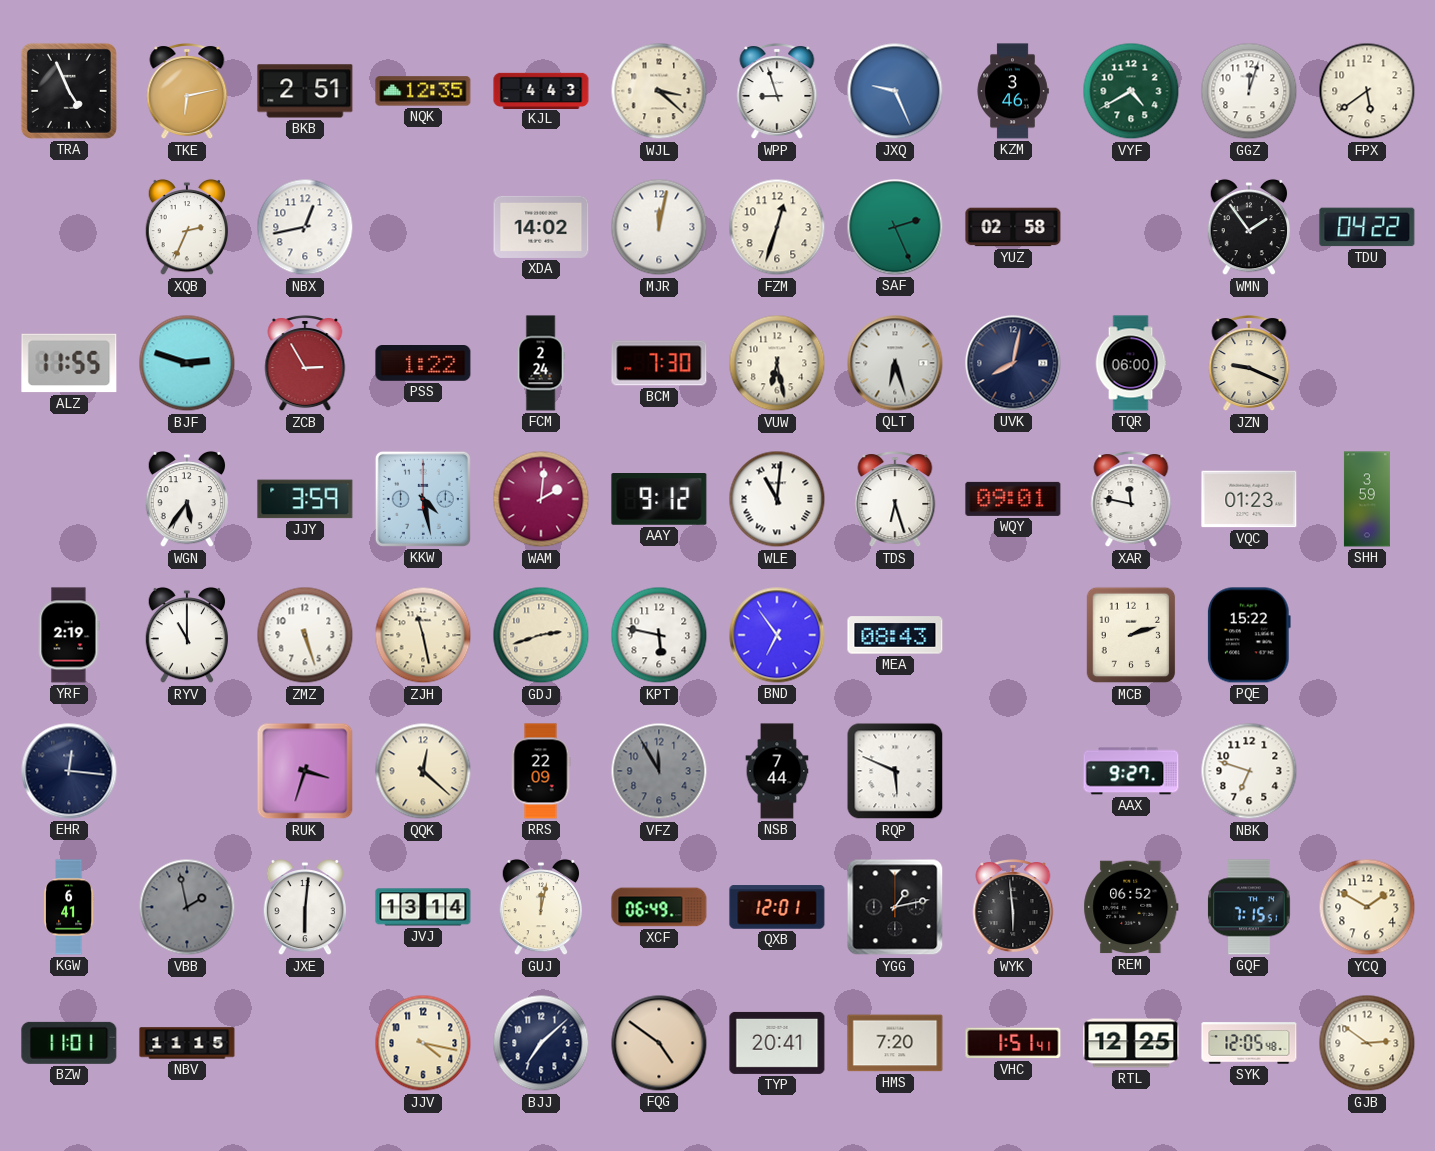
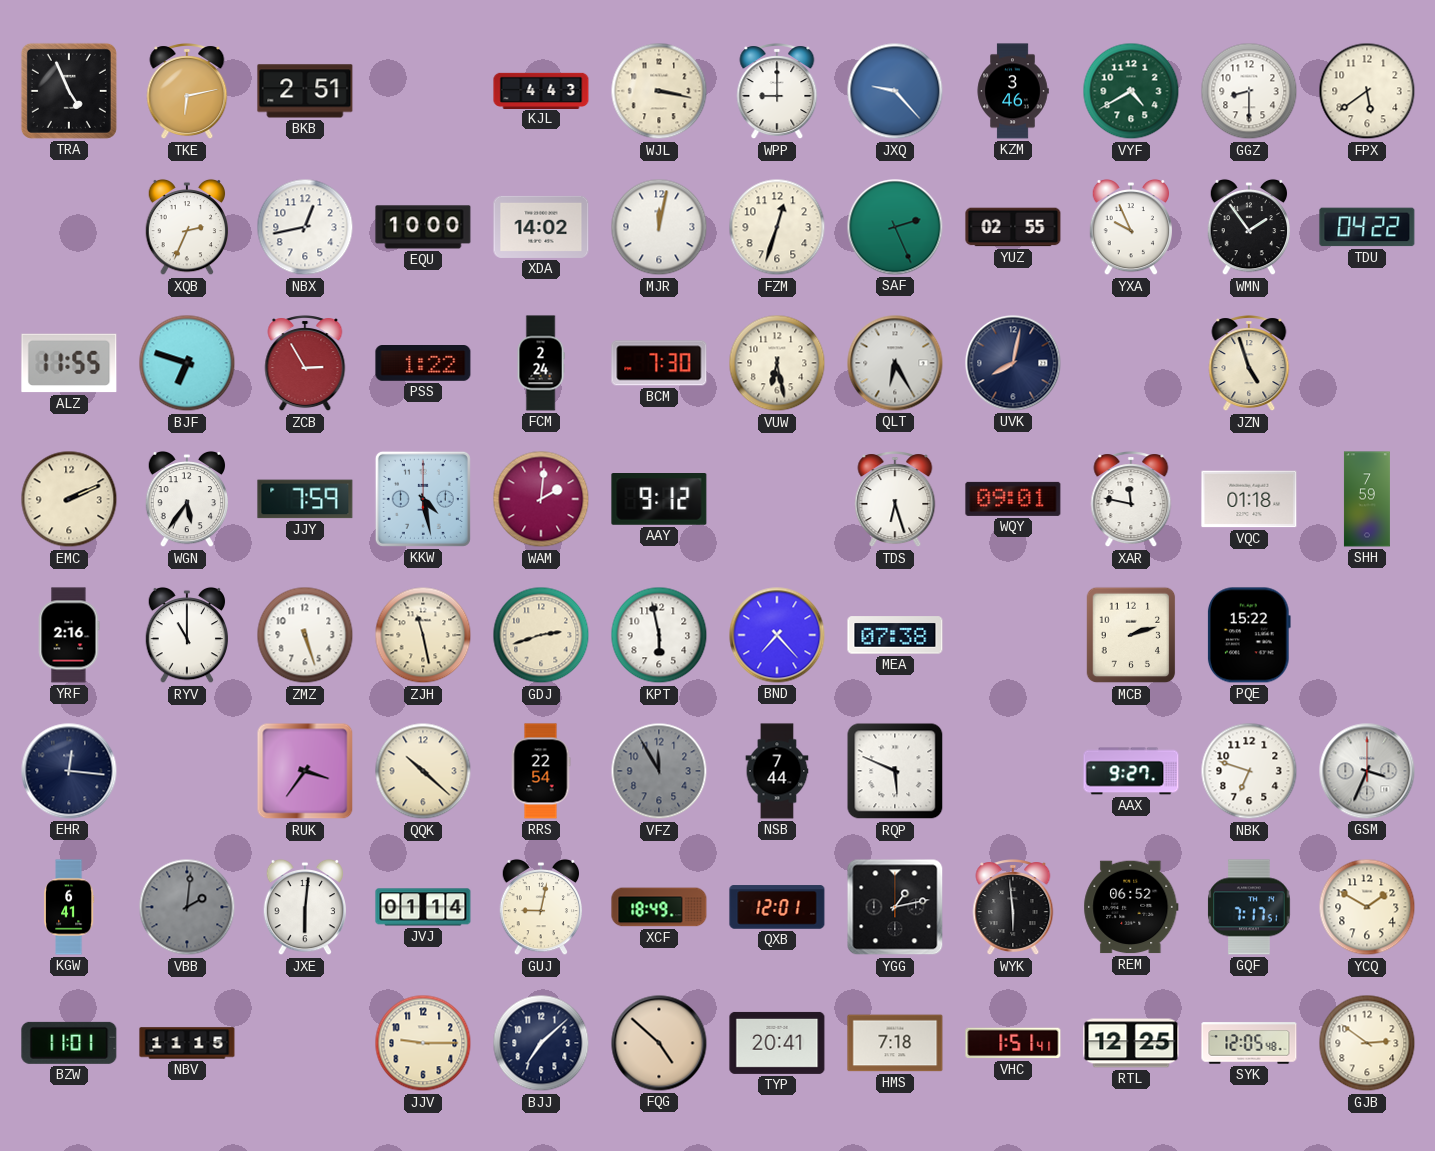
NQK: 12:35 -> none (423, 91)
WJL: 3:22 -> 3:17 (659, 91)
WPP: 8:57 -> 9:00 (777, 92)
JXQ: 9:26 -> 9:23 (895, 91)
GGZ: 12:03 -> 8:30 (1249, 91)
EQU: none -> 10:00 (423, 227)
YUZ: 02:58 -> 02:55 (1013, 227)
YXA: none -> 9:56 (1131, 227)
BJF: 2:48 -> 6:48 (187, 363)
QLT: 6:27 -> 6:25 (895, 363)
TQR: 06:00 -> none (1131, 363)
JZN: 9:19 -> 4:57 (1249, 364)
EMC: none -> 2:11 (69, 499)
JJY: 3:59 -> 7:59 (305, 499)
WLE: 11:01 -> none (777, 499)
VQC: 01:23 -> 01:18 (1249, 499)
SHH: 3:59 -> 7:59 (1367, 499)
YRF: 2:19 -> 2:16 (69, 635)
KPT: 5:47 -> 5:58 (659, 635)
BND: 6:54 -> 7:23 (777, 635)
MEA: 08:43 -> 07:38 (895, 635)
RUK: 3:33 -> 3:36 (305, 771)
QQK: 12:22 -> 10:22 (423, 771)
RRS: 22:09 -> 22:54 (541, 771)
GSM: none -> 3:34 (1367, 771)
VBB: 1:58 -> 2:01 (187, 907)
JVJ: 13:14 -> 01:14 (423, 907)
GUJ: 12:02 -> 9:02 (541, 907)
XCF: 06:49 -> 18:49 (659, 907)
GQF: 7:15 -> 7:17 (1249, 907)
JJV: 4:17 -> 9:15 (423, 1043)
FQG: 4:51 -> 4:52 (659, 1043)
HMS: 7:20 -> 7:18 (895, 1043)
